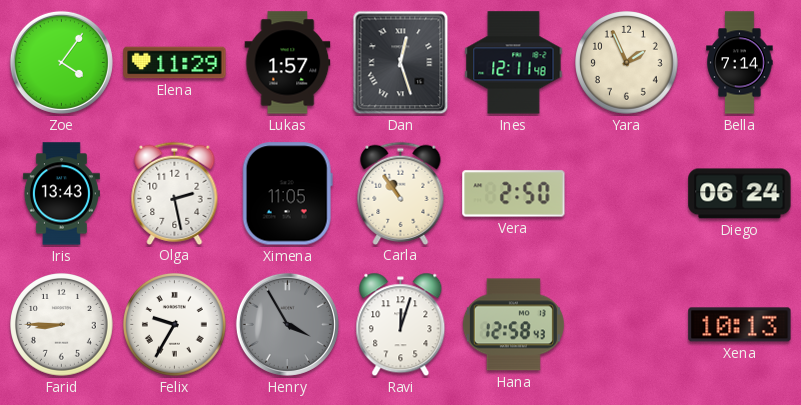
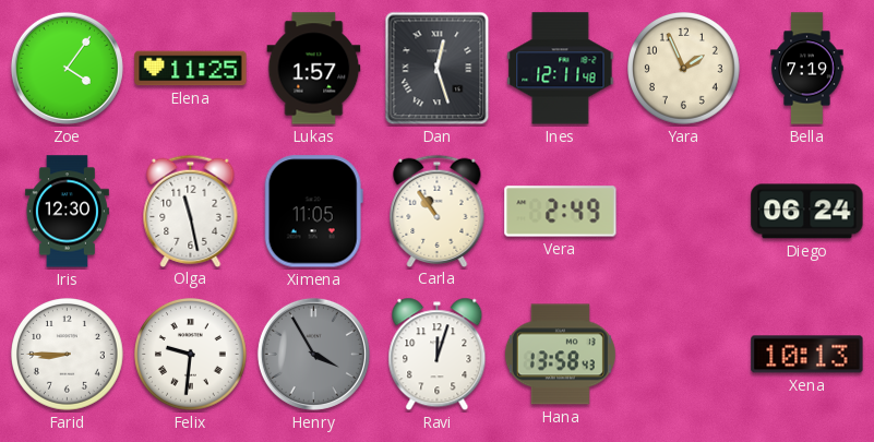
Elena: 11:29 -> 11:25 (191, 69)
Bella: 7:14 -> 7:19 (807, 69)
Iris: 13:43 -> 12:30 (67, 212)
Olga: 2:28 -> 11:28 (191, 211)
Vera: 2:50 -> 2:49 (561, 212)
Felix: 9:35 -> 9:31 (191, 355)
Hana: 12:58 -> 13:58 (560, 355)
